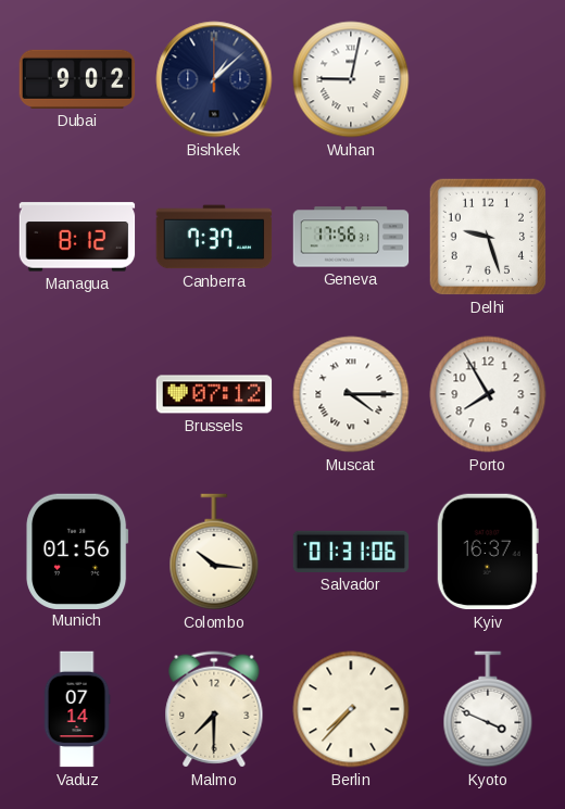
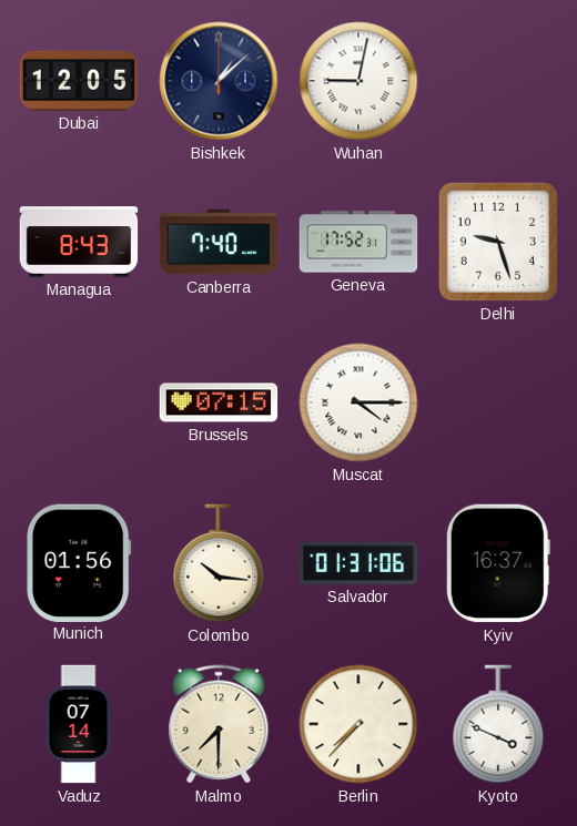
Dubai: 9:02 -> 12:05 (79, 81)
Managua: 8:12 -> 8:43 (79, 242)
Canberra: 7:37 -> 7:40 (219, 242)
Geneva: 17:56 -> 17:52 (358, 242)
Brussels: 07:12 -> 07:15 (219, 402)
Porto: 7:55 -> none (488, 394)
